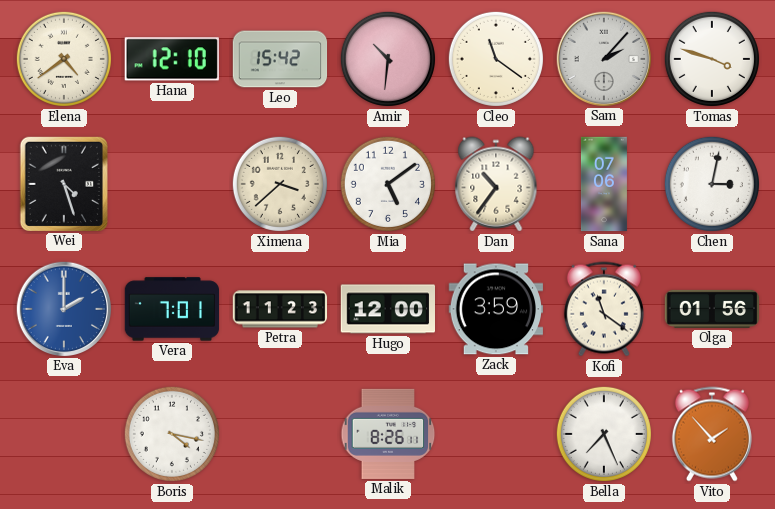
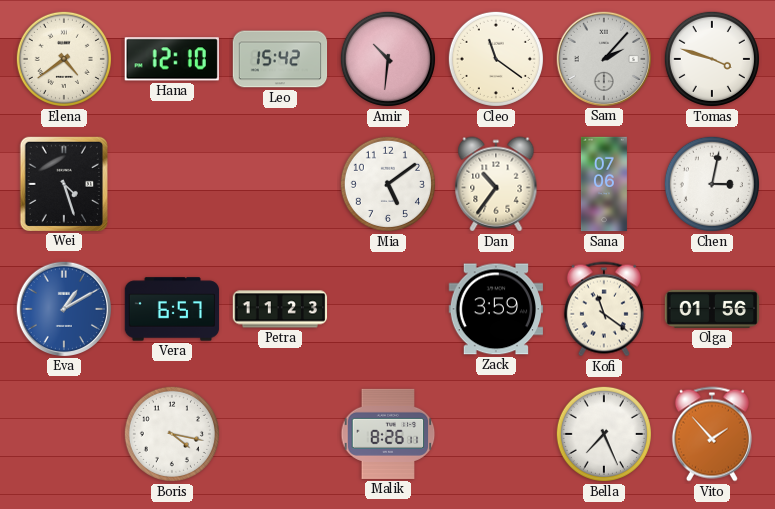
Ximena: 3:38 -> none (280, 184)
Eva: 2:00 -> 1:10 (63, 308)
Vera: 7:01 -> 6:57 (172, 309)
Hugo: 12:00 -> none (387, 309)
